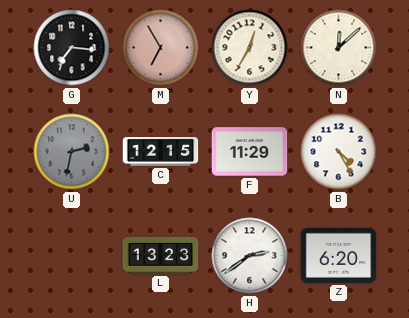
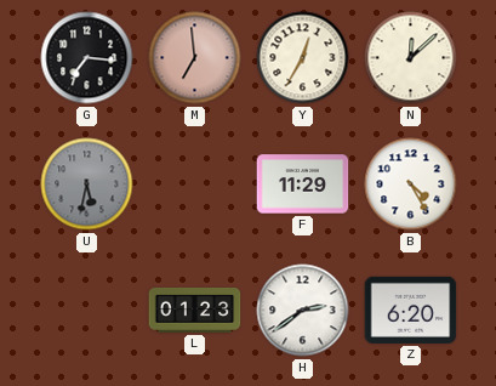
M: 6:55 -> 6:59 (195, 58)
U: 2:32 -> 5:32 (87, 185)
C: 12:15 -> none (161, 152)
L: 13:23 -> 01:23 (195, 310)
